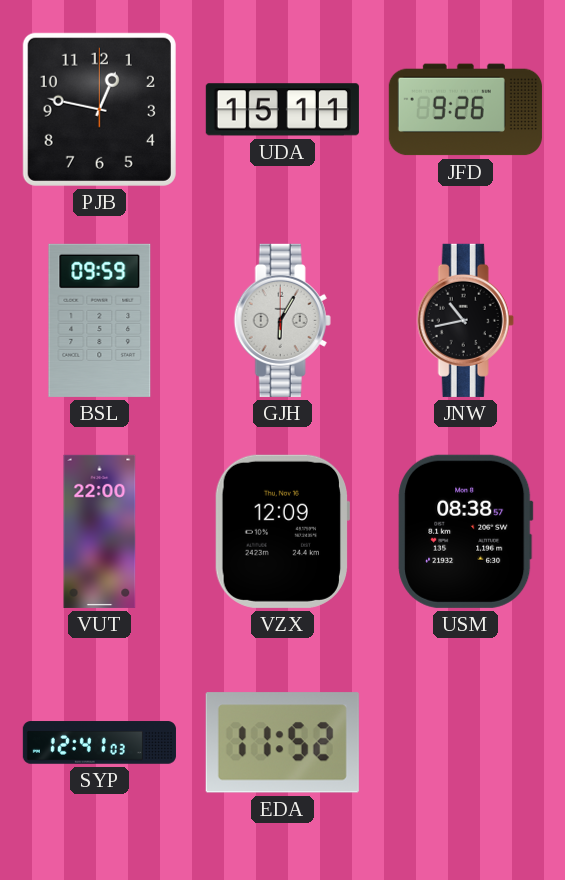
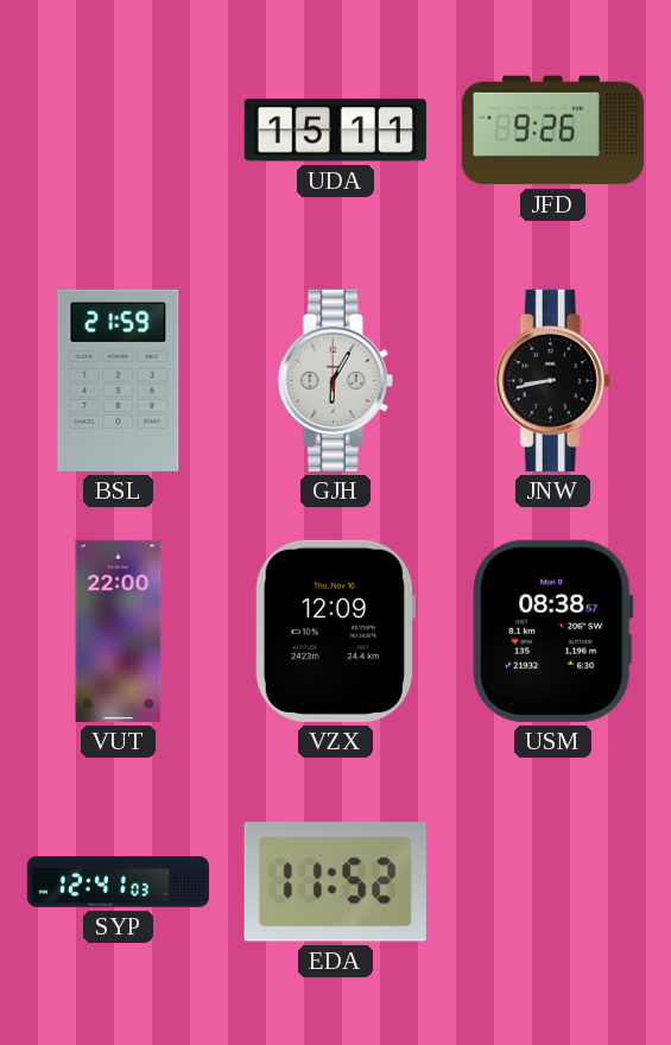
PJB: 12:47 -> none (99, 109)
BSL: 09:59 -> 21:59 (119, 380)
JNW: 10:43 -> 8:43 (552, 380)
